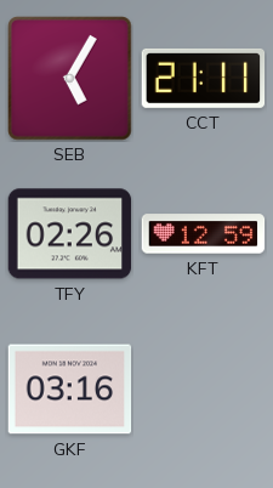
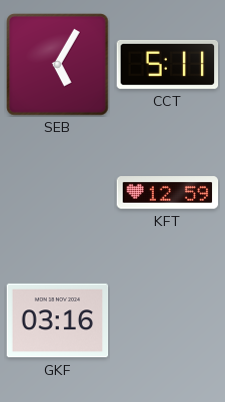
CCT: 21:11 -> 5:11 (168, 64)
TFY: 02:26 -> none (70, 234)
